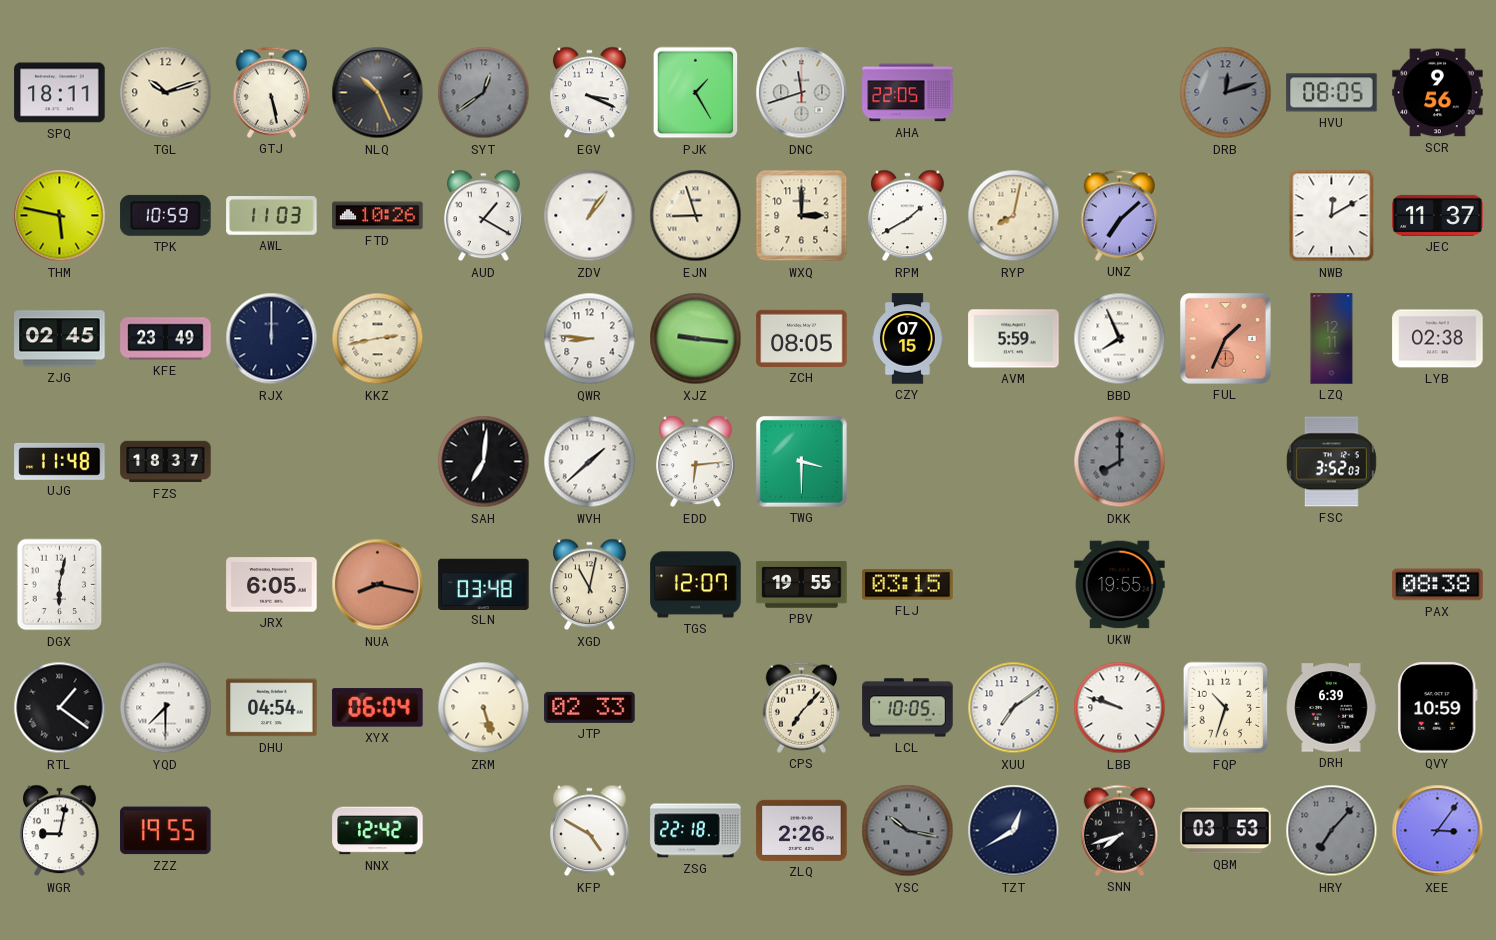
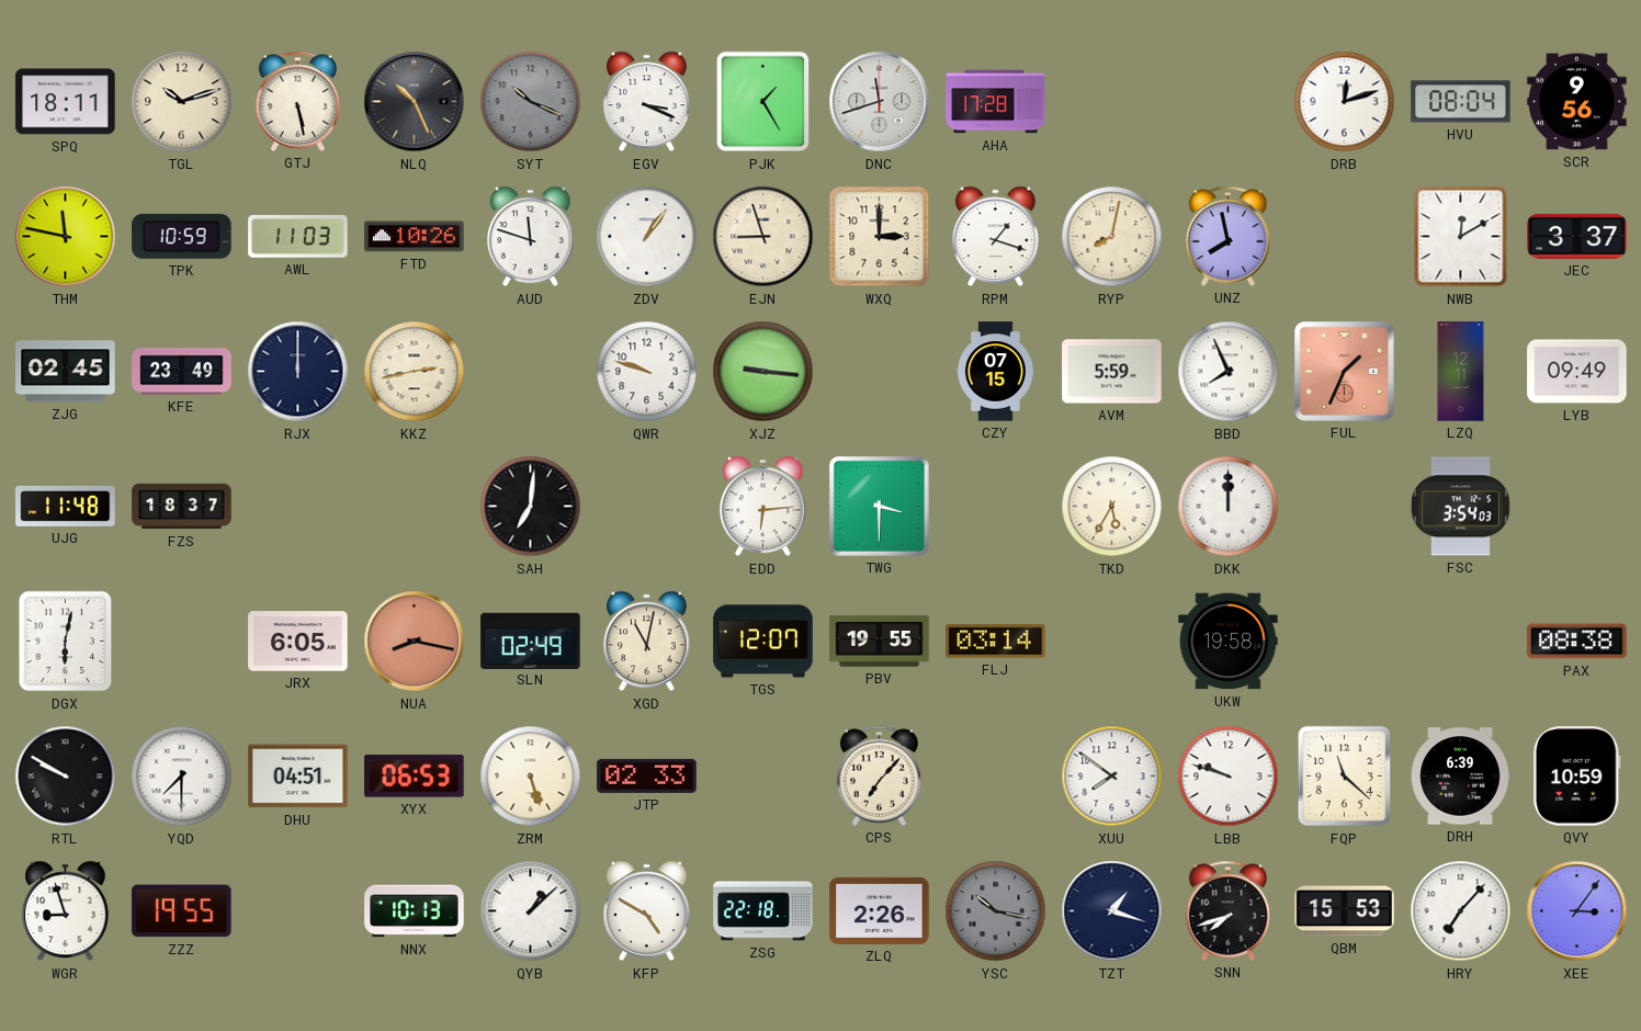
SYT: 12:39 -> 10:19 (531, 102)
AHA: 22:05 -> 17:28 (996, 102)
DRB dial: grey -> white (1345, 102)
HVU: 08:05 -> 08:04 (1461, 102)
THM: 5:47 -> 11:47 (66, 237)
AUD: 1:20 -> 11:48 (531, 237)
RPM: 1:40 -> 1:18 (996, 237)
UNZ: 7:08 -> 7:58 (1229, 236)
JEC: 11:37 -> 3:37 (1577, 236)
QWR: 8:46 -> 9:48 (647, 372)
ZCH: 08:05 -> none (802, 338)
LYB: 02:38 -> 09:49 (1577, 372)
WVH: 1:38 -> none (590, 462)
TKD: none -> 5:35 (1112, 507)
DKK: 8:00 -> 12:00 (1229, 507)
DKK dial: grey -> white (1229, 507)
FSC: 3:52 -> 3:54 (1460, 507)
SLN: 03:48 -> 02:49 (531, 641)
FLJ: 03:15 -> 03:14 (996, 642)
UKW: 19:55 -> 19:58 (1229, 642)
RTL: 1:21 -> 9:50 (66, 777)
DHU: 04:54 -> 04:51 (298, 777)
XYX: 06:04 -> 06:53 (415, 777)
LCL: 10:05 -> none (908, 708)
XUU: 7:09 -> 7:51 (1112, 777)
FQP: 10:33 -> 11:22 (1345, 777)
WGR: 9:02 -> 8:57 (66, 911)
NNX: 12:42 -> 10:13 (415, 911)
QYB: none -> 1:08 (531, 911)
TZT: 12:40 -> 1:18 (1112, 911)
QBM: 03:53 -> 15:53 (1345, 911)
HRY dial: grey -> white (1461, 911)
